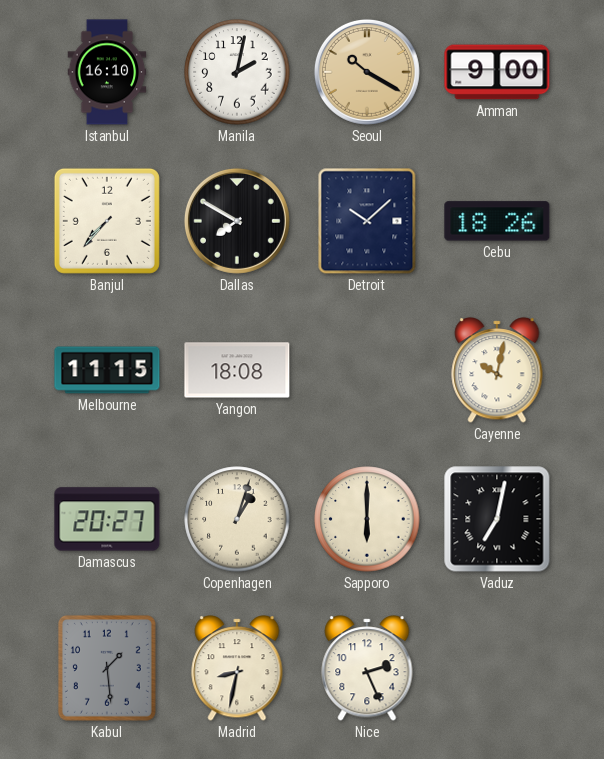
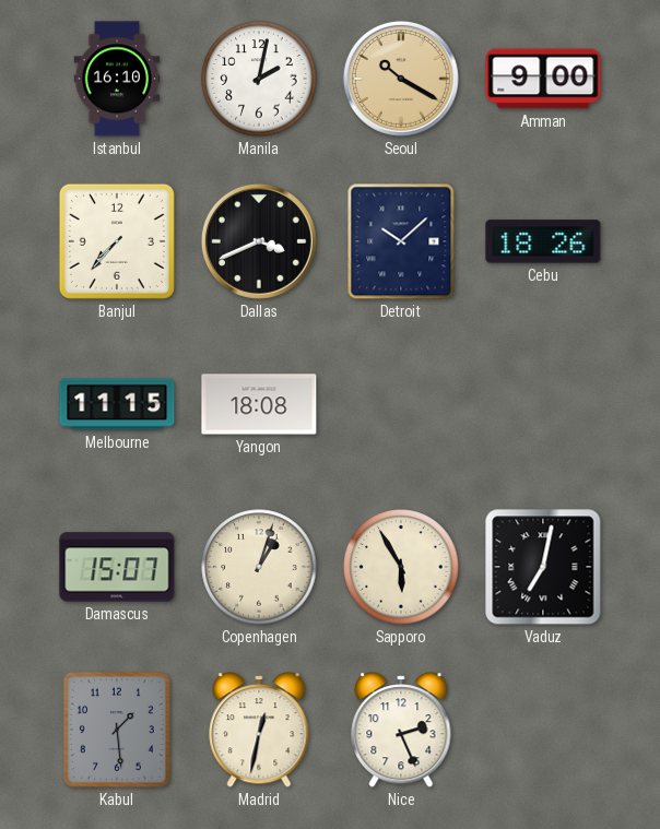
Dallas: 7:50 -> 3:41 (259, 241)
Cayenne: 10:02 -> none (497, 370)
Damascus: 20:27 -> 15:07 (117, 567)
Sapporo: 6:00 -> 5:55 (401, 567)
Madrid: 8:32 -> 12:32 (259, 730)
